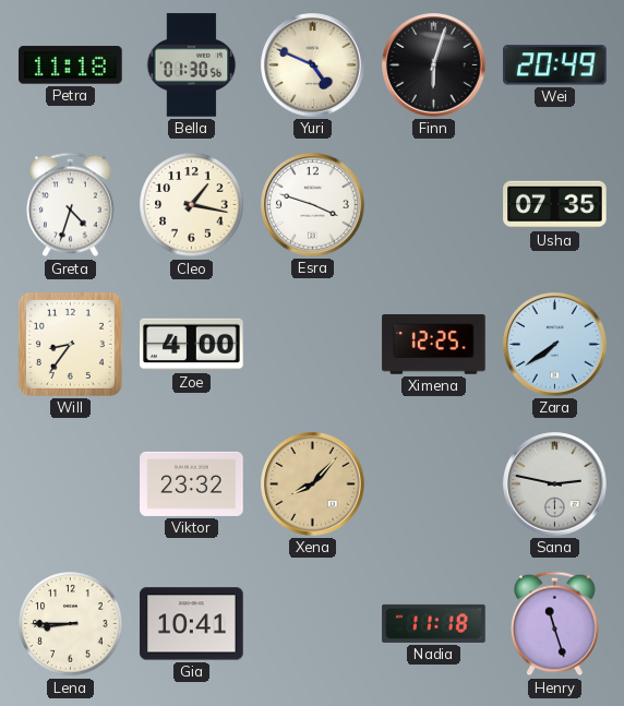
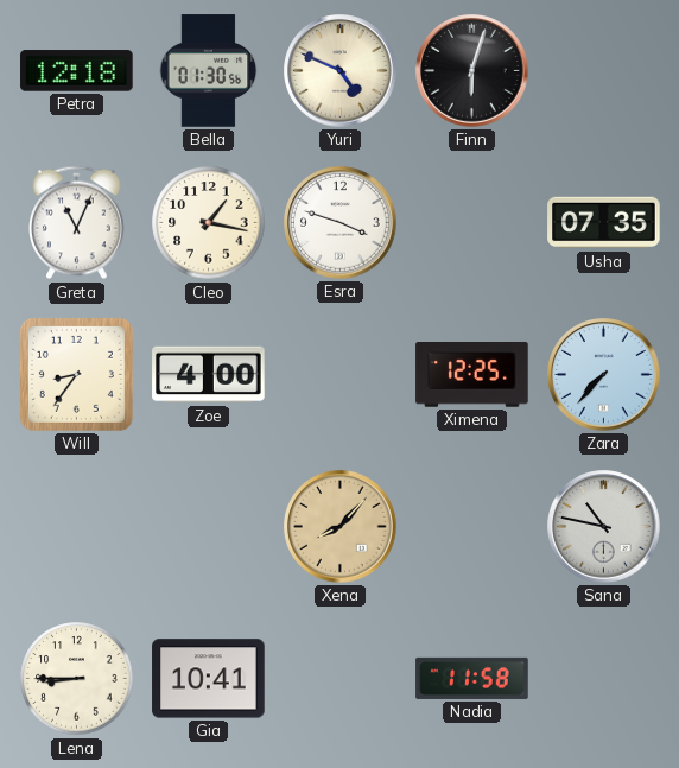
Petra: 11:18 -> 12:18 (77, 71)
Wei: 20:49 -> none (555, 65)
Greta: 4:33 -> 11:04 (77, 223)
Zara: 7:39 -> 7:37 (604, 375)
Viktor: 23:32 -> none (192, 483)
Sana: 2:47 -> 10:47 (604, 527)
Nadia: 11:18 -> 11:58 (472, 678)
Henry: 11:27 -> none (555, 624)
